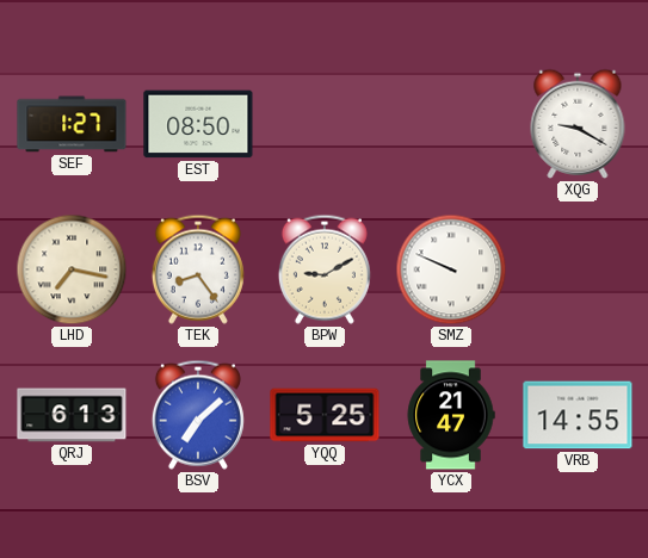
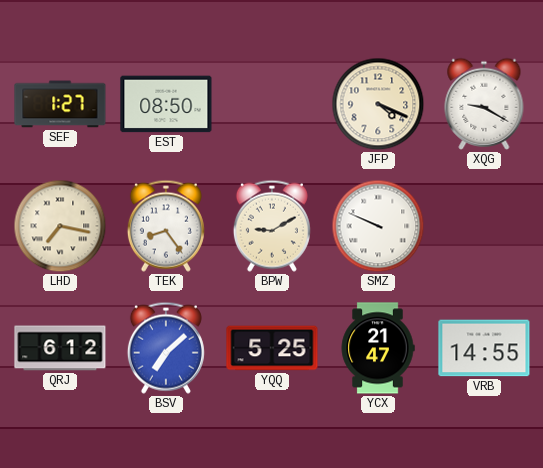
JFP: none -> 4:19 (378, 104)
QRJ: 6:13 -> 6:12 (60, 348)
